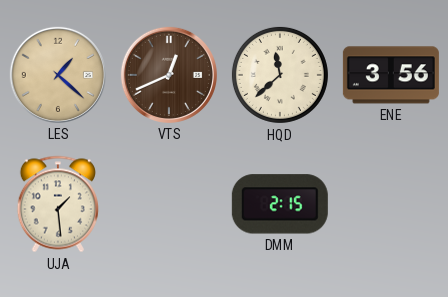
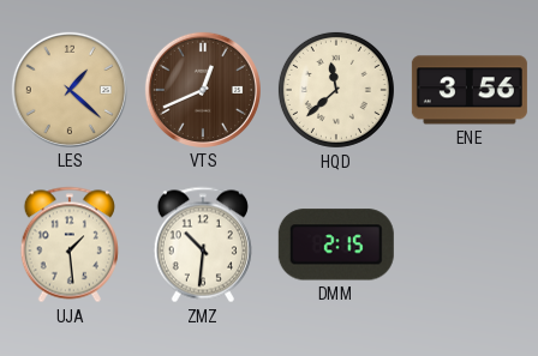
ZMZ: none -> 10:31 (203, 245)
